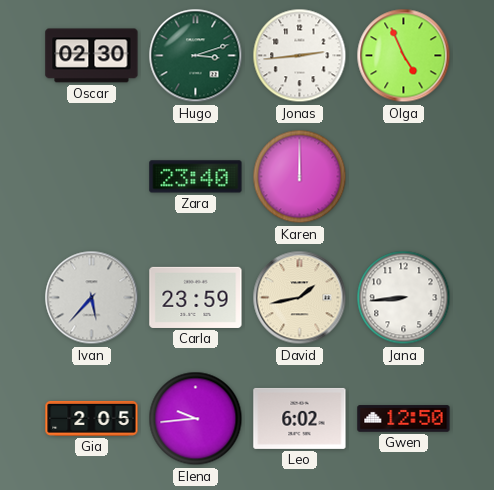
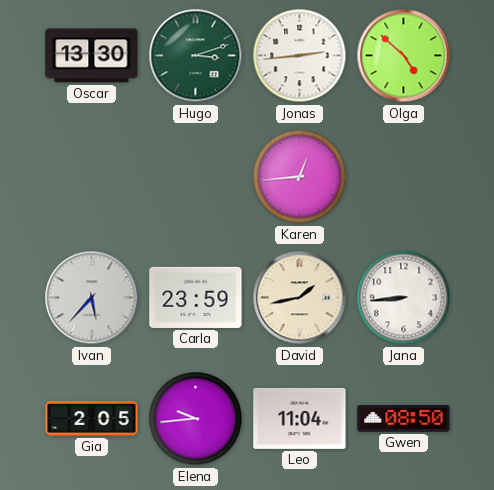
Oscar: 02:30 -> 13:30 (92, 56)
Olga: 4:56 -> 4:52 (404, 56)
Zara: 23:40 -> none (196, 177)
Karen: 12:00 -> 12:44 (300, 177)
Leo: 6:02 -> 11:04 (300, 418)
Gwen: 12:50 -> 08:50 (404, 419)
